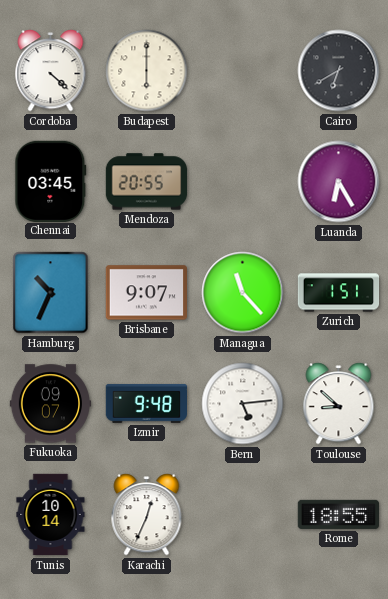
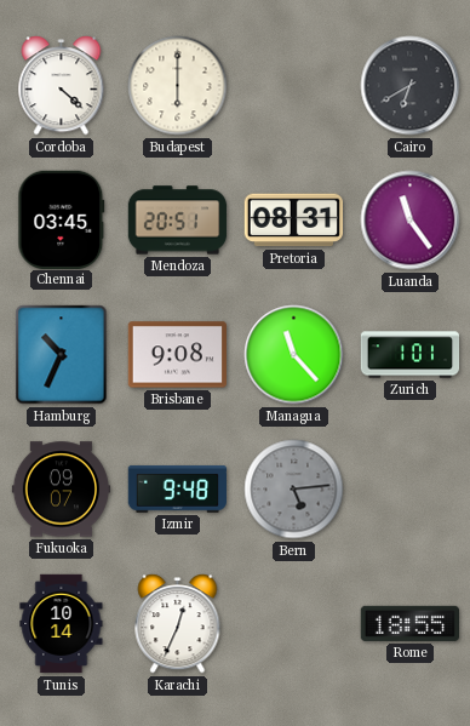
Mendoza: 20:55 -> 20:51 (178, 221)
Pretoria: none -> 08:31 (293, 221)
Luanda: 6:25 -> 11:24 (411, 221)
Brisbane: 9:07 -> 9:08 (177, 355)
Zurich: 1:51 -> 1:01 (411, 355)
Bern dial: white -> grey (294, 490)
Toulouse: 8:52 -> none (339, 404)
